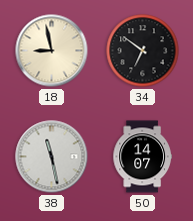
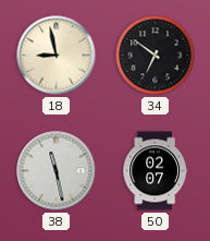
50: 14:07 -> 02:07 (155, 171)
